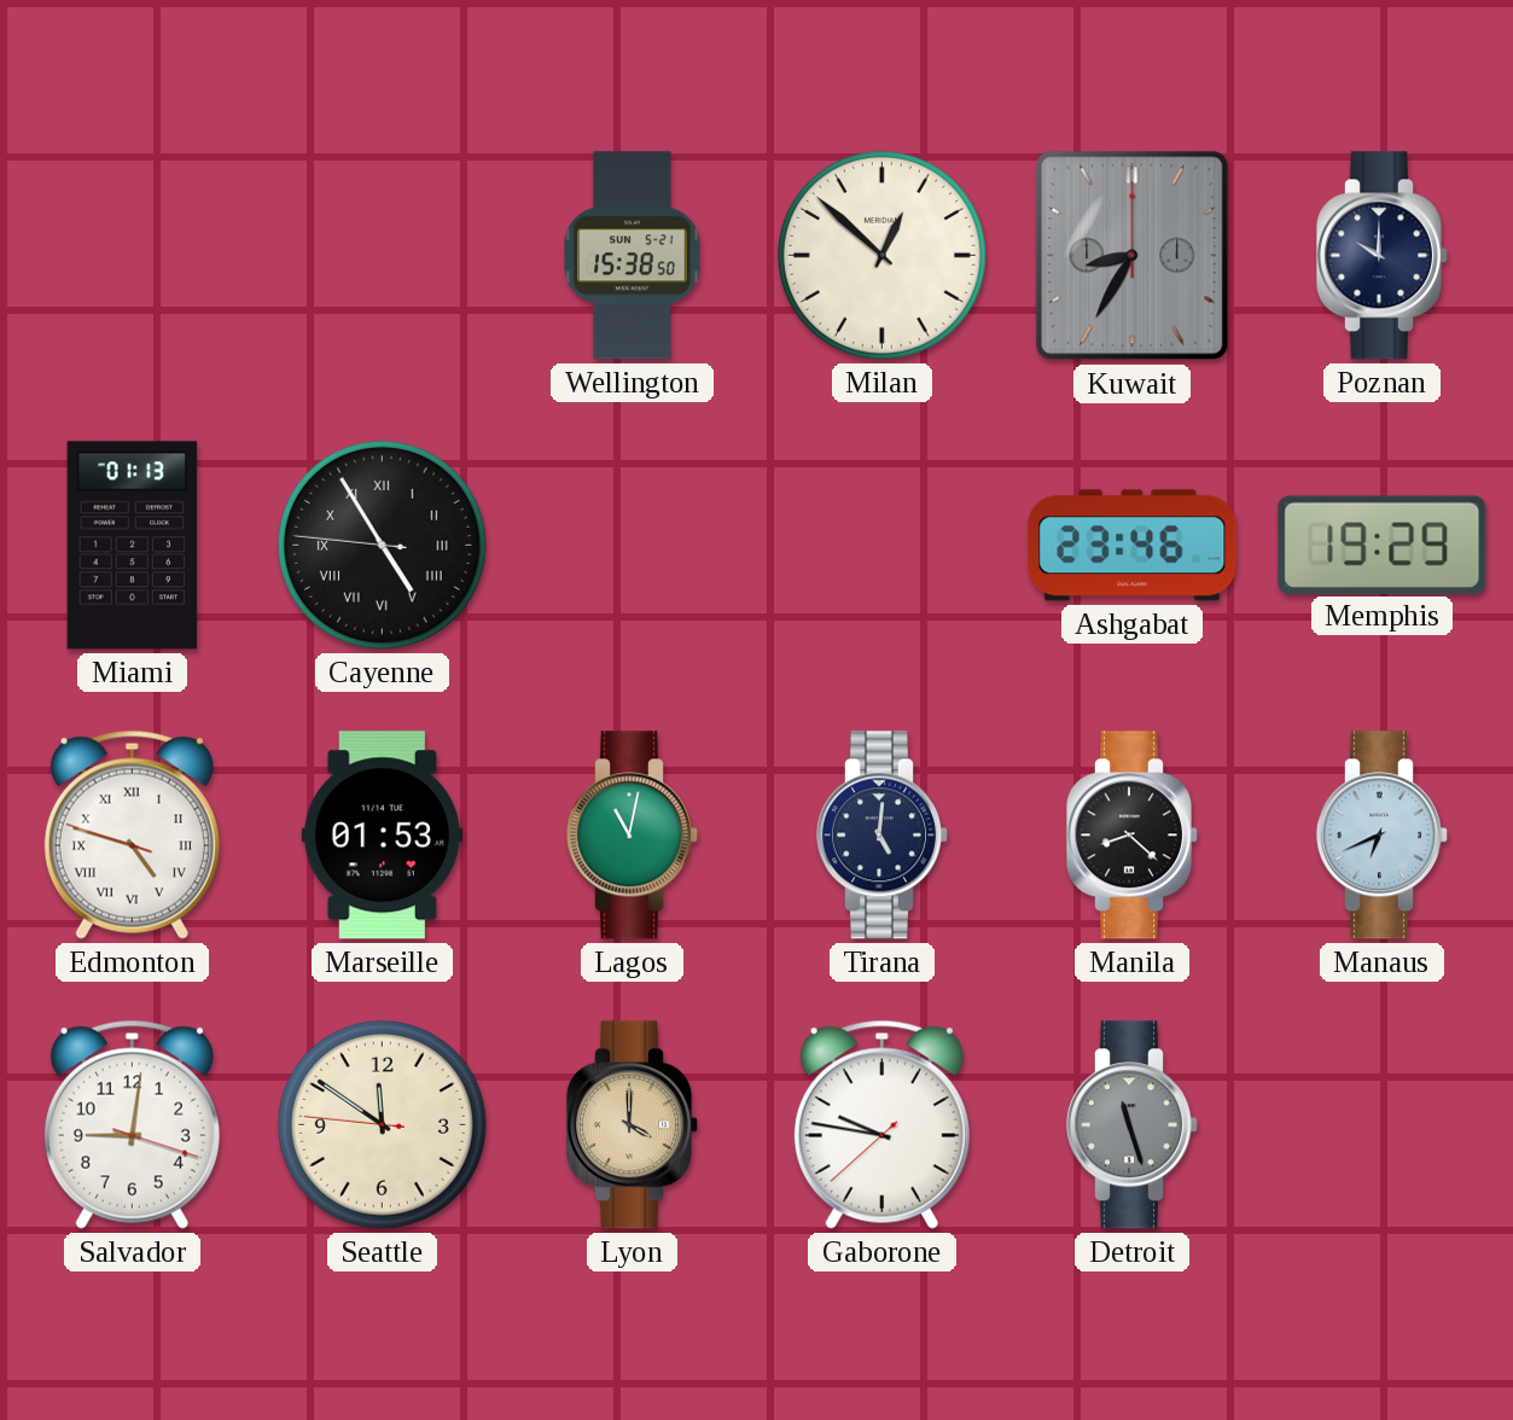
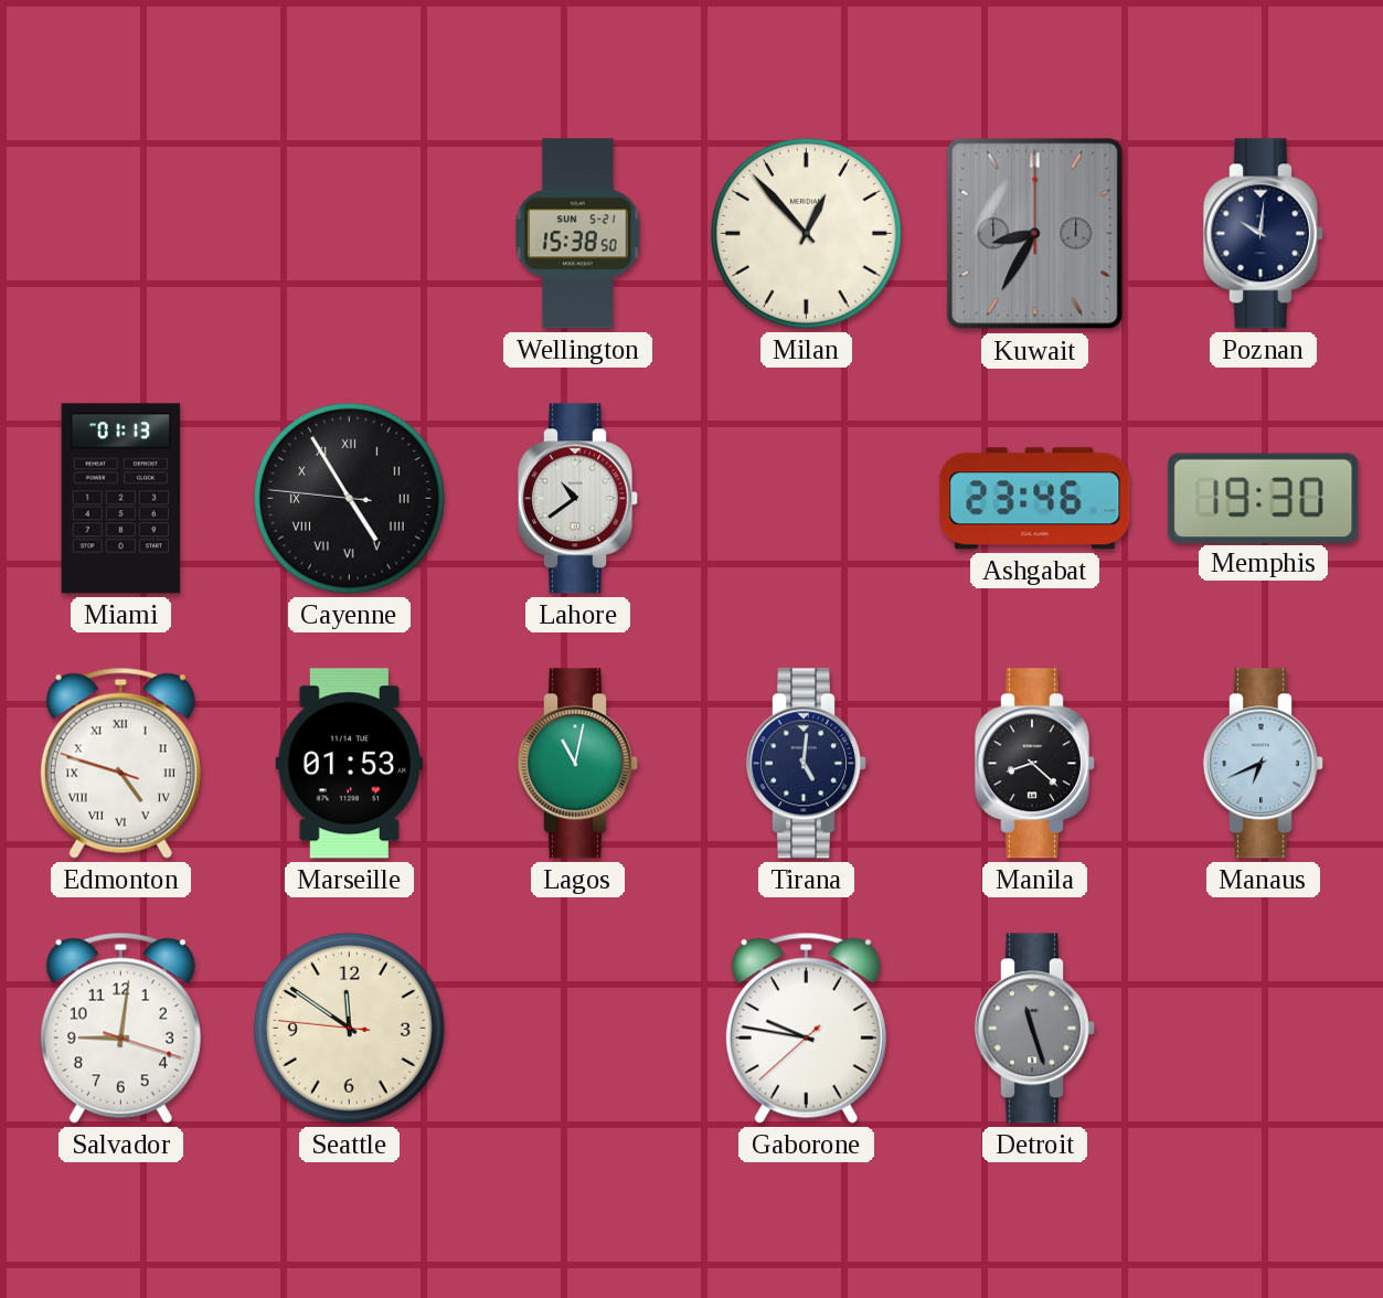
Milan: 12:52 -> 12:53 (806, 233)
Poznan: 10:00 -> 10:01 (1263, 234)
Lahore: none -> 10:39 (577, 499)
Memphis: 19:29 -> 19:30 (1264, 498)
Lyon: 4:00 -> none (632, 1125)
